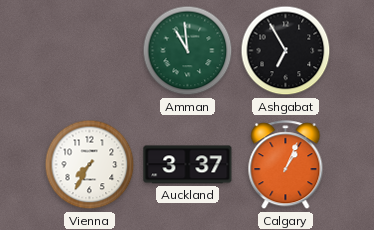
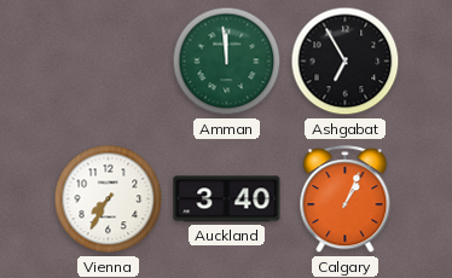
Amman: 10:59 -> 11:59 (227, 62)
Auckland: 3:37 -> 3:40 (227, 199)
